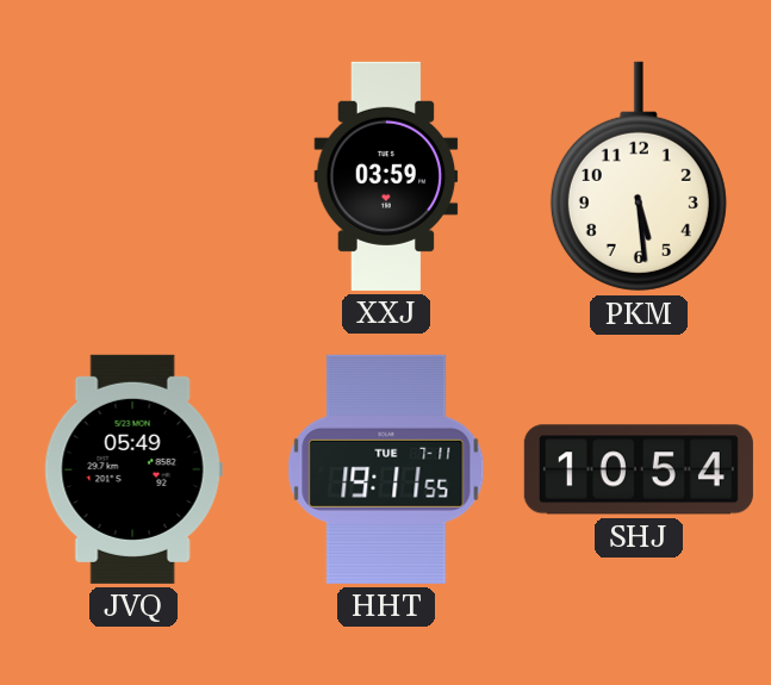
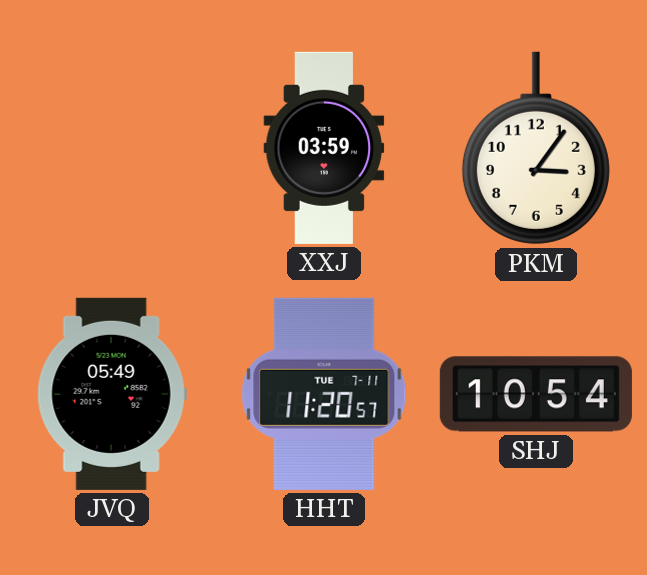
PKM: 5:29 -> 3:06 (536, 148)
HHT: 19:11 -> 11:20 (324, 394)
